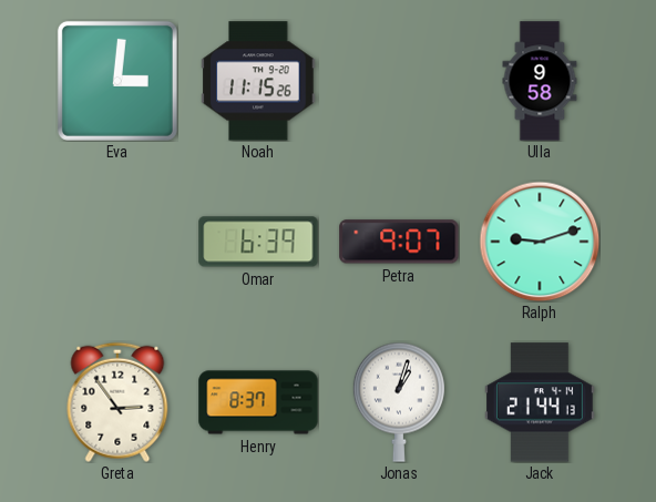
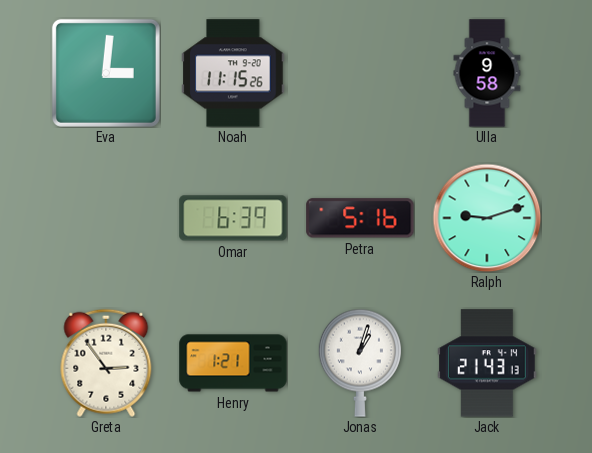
Petra: 9:07 -> 5:16 (360, 218)
Henry: 8:37 -> 1:21 (233, 363)
Jack: 21:44 -> 21:43 (488, 363)
